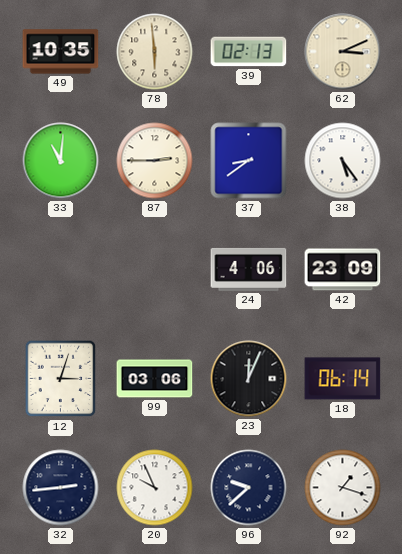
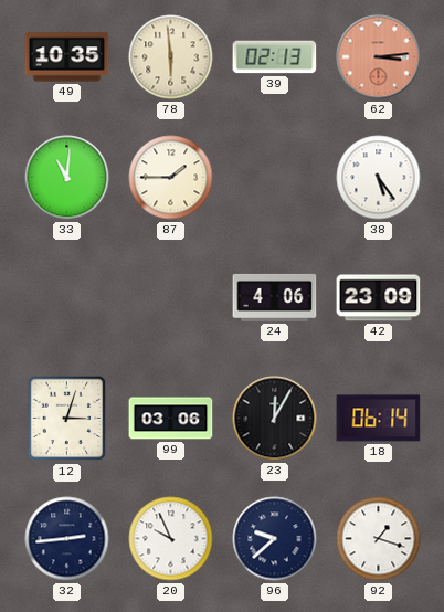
62: 3:11 -> 3:14 (379, 57)
62 dial: cream -> salmon (379, 57)
87: 2:45 -> 1:45 (171, 178)
37: 8:39 -> none (249, 161)
23: 12:04 -> 12:05 (275, 419)
